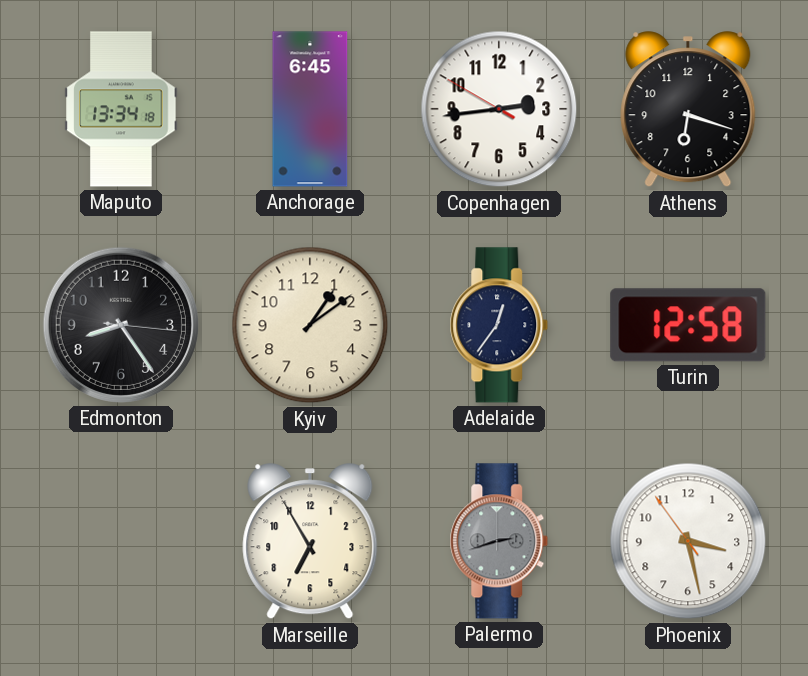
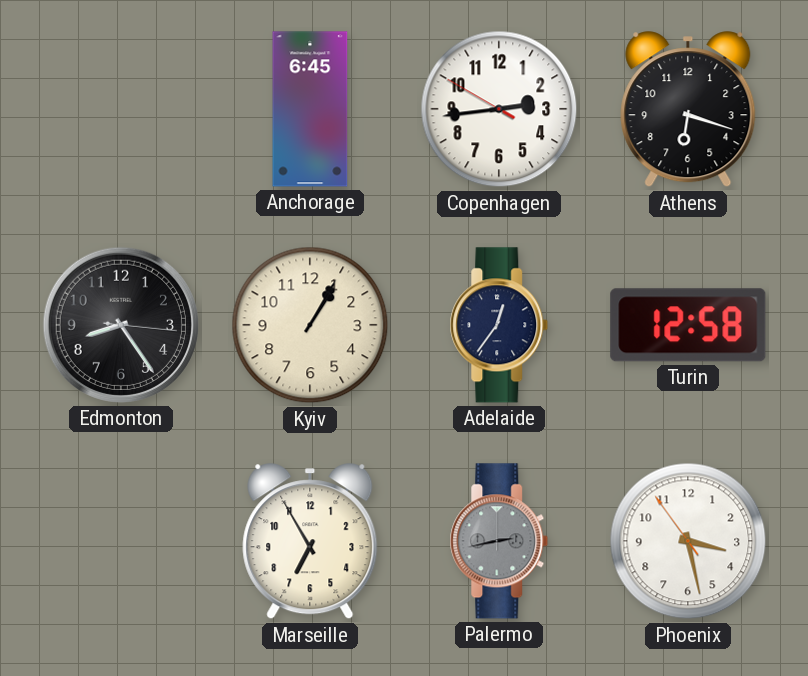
Maputo: 13:34 -> none (121, 109)
Kyiv: 1:09 -> 1:05 (310, 325)
Palermo: 2:42 -> 2:43 (499, 541)
